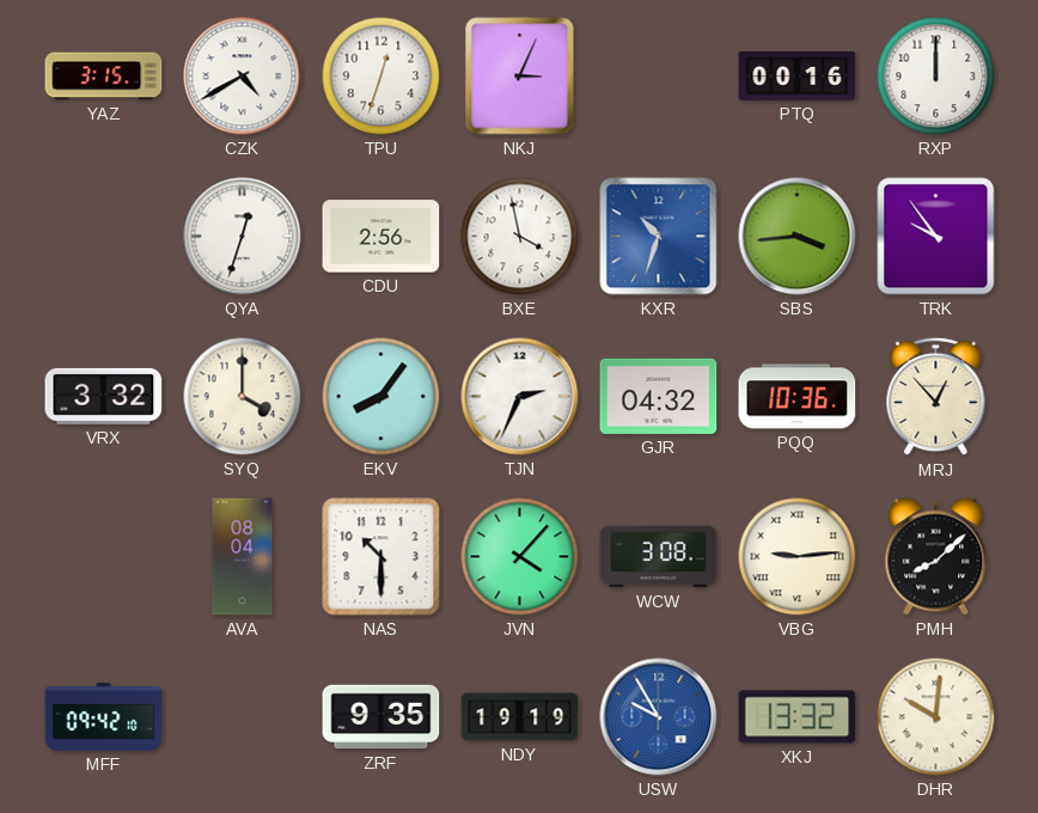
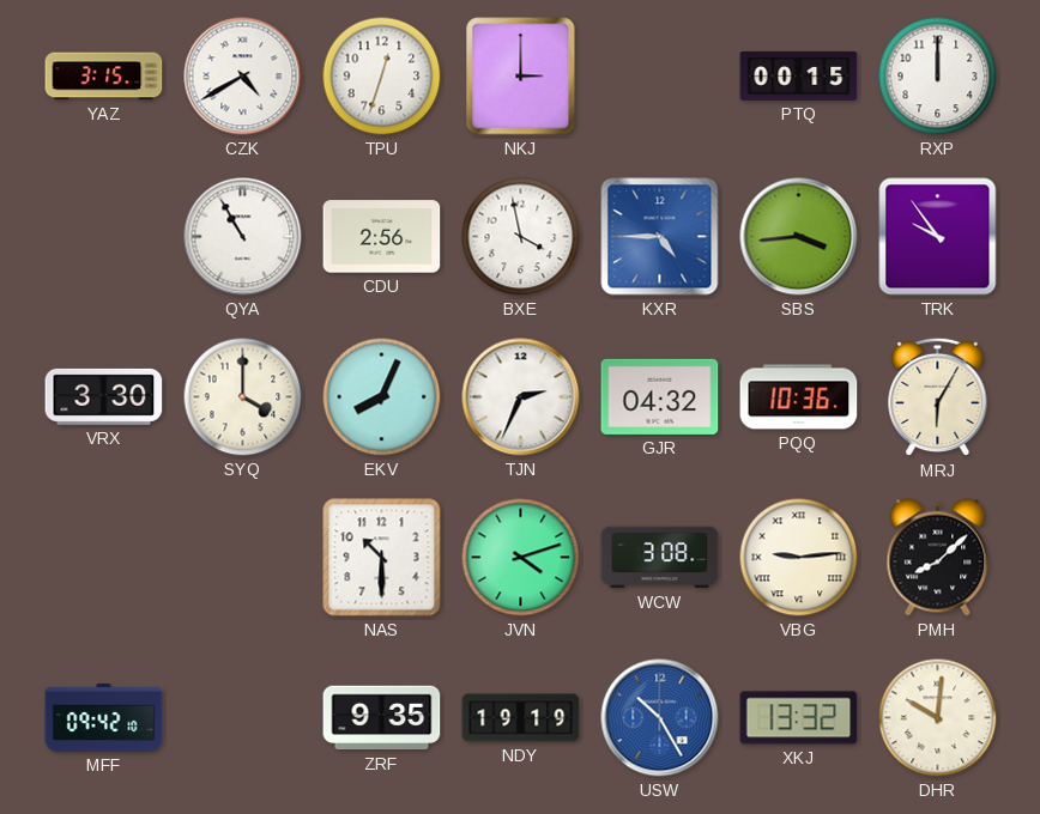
NKJ: 3:04 -> 3:00 (521, 77)
PTQ: 00:16 -> 00:15 (799, 75)
QYA: 12:33 -> 10:55 (243, 237)
KXR: 10:33 -> 4:45 (660, 237)
VRX: 3:32 -> 3:30 (104, 396)
EKV: 8:06 -> 8:04 (382, 397)
MRJ: 12:53 -> 6:05 (938, 397)
AVA: 08:04 -> none (243, 557)
JVN: 4:07 -> 4:12 (521, 558)
USW: 9:55 -> 10:25 (660, 718)
